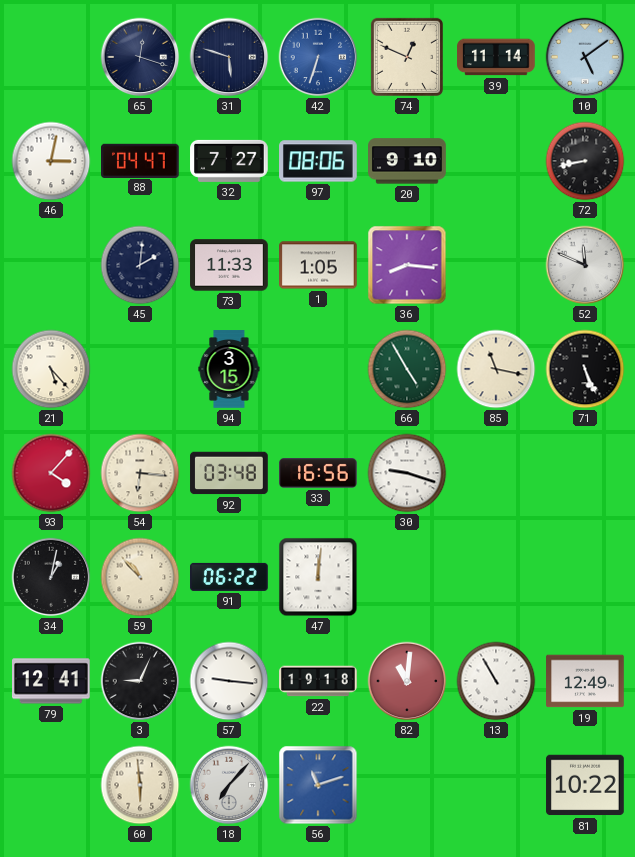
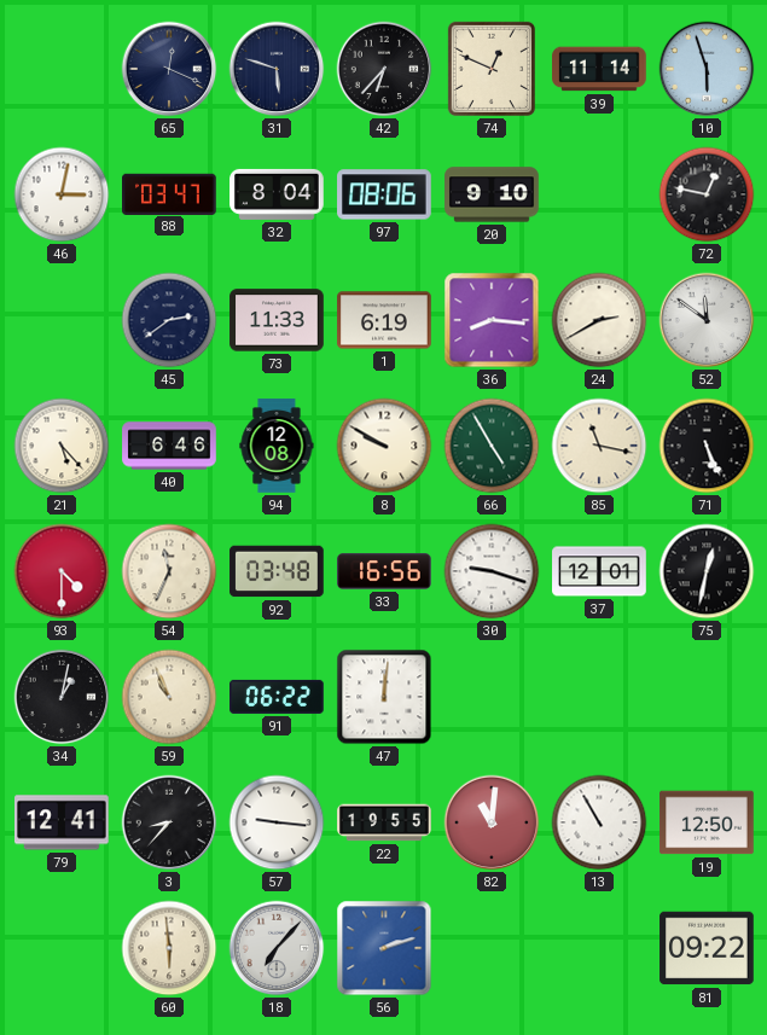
65: 12:18 -> 12:19 (169, 69)
42: 6:33 -> 6:37 (384, 69)
42 dial: blue -> black (384, 69)
10: 5:09 -> 5:57 (707, 69)
88: 04:47 -> 03:47 (170, 193)
32: 7:27 -> 8:04 (277, 194)
72: 8:43 -> 12:47 (707, 194)
45: 2:01 -> 2:39 (169, 320)
1: 1:05 -> 6:19 (384, 320)
24: none -> 2:40 (599, 320)
52: 11:49 -> 11:51 (707, 320)
40: none -> 6:46 (169, 446)
94: 3:15 -> 12:08 (277, 446)
8: none -> 9:50 (384, 446)
93: 4:07 -> 4:30 (62, 571)
54: 6:16 -> 11:34 (169, 571)
37: none -> 12:01 (599, 571)
75: none -> 12:32 (707, 571)
59: 10:53 -> 10:56 (169, 697)
3: 9:04 -> 8:37 (169, 822)
22: 19:18 -> 19:55 (384, 822)
19: 12:49 -> 12:50 (707, 822)
56: 11:12 -> 2:12 (384, 948)
81: 10:22 -> 09:22 (707, 948)
